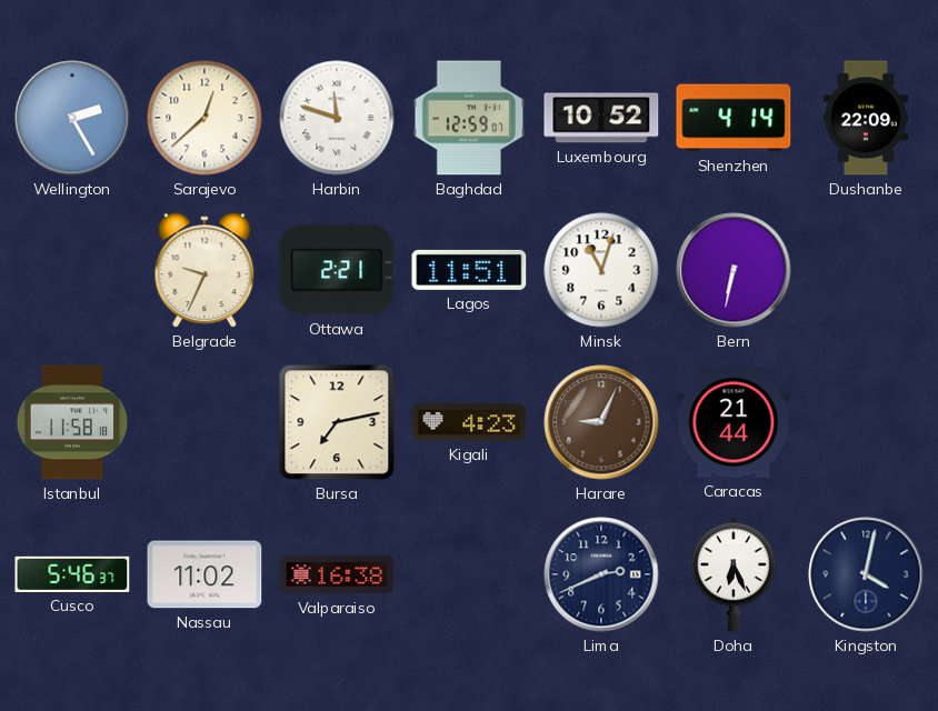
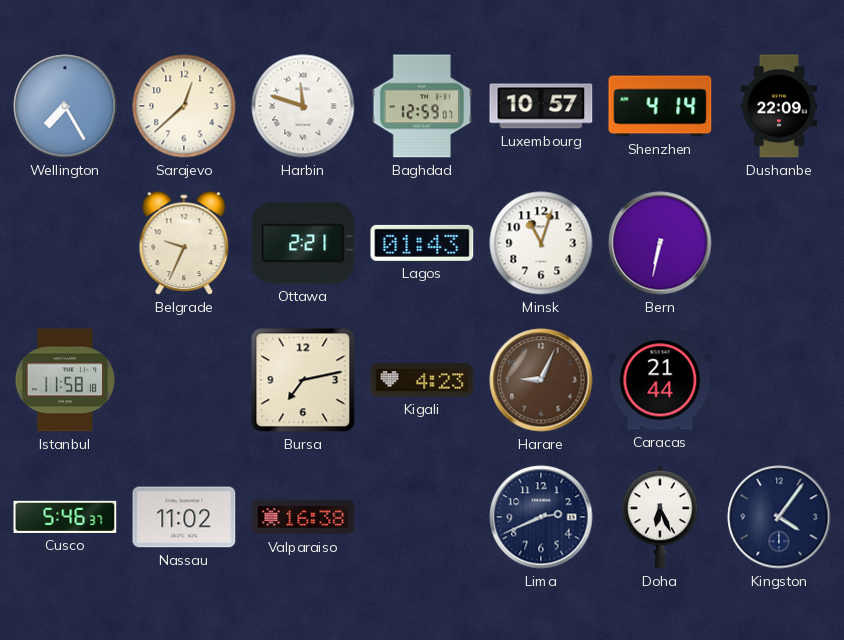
Wellington: 2:25 -> 7:25 (65, 106)
Luxembourg: 10:52 -> 10:57 (541, 106)
Lagos: 11:51 -> 01:43 (422, 243)
Kingston: 4:02 -> 4:06 (779, 517)
